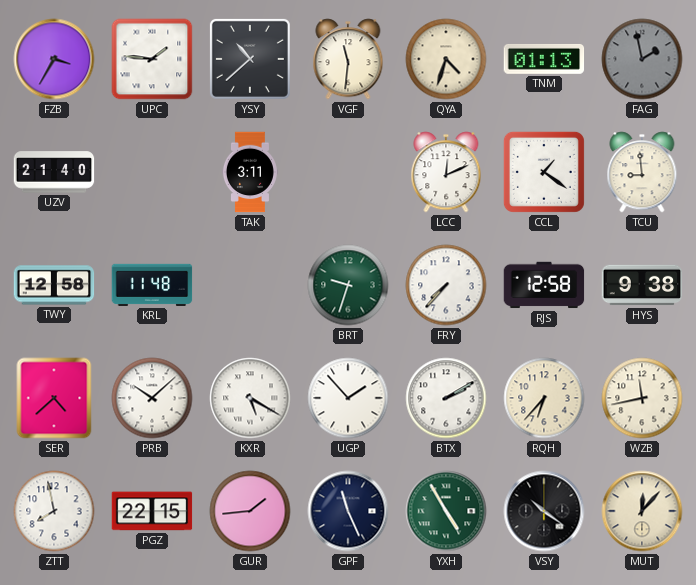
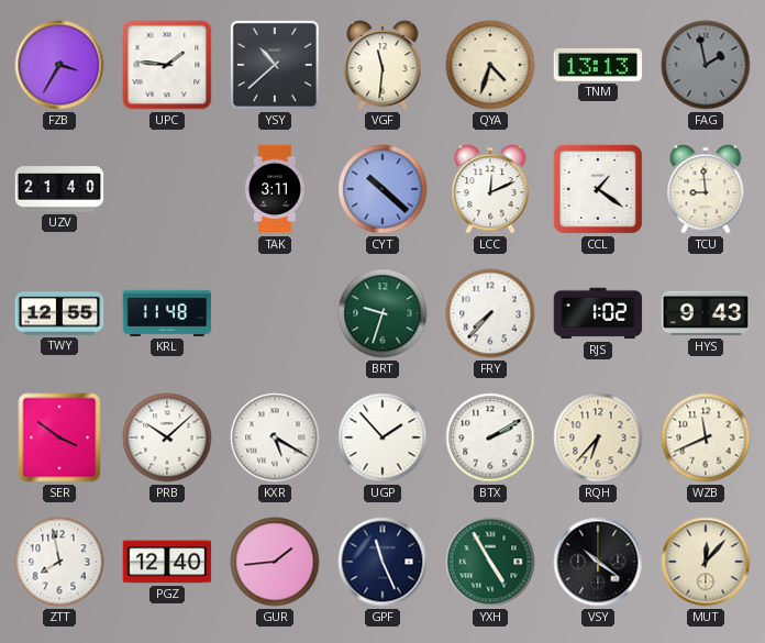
TNM: 01:13 -> 13:13 (598, 65)
CYT: none -> 10:22 (382, 189)
TWY: 12:58 -> 12:55 (59, 313)
RJS: 12:58 -> 1:02 (598, 313)
HYS: 9:38 -> 9:43 (706, 313)
SER: 4:38 -> 3:51 (59, 437)
WZB: 11:43 -> 11:41 (706, 437)
PGZ: 22:15 -> 12:40 (167, 562)
